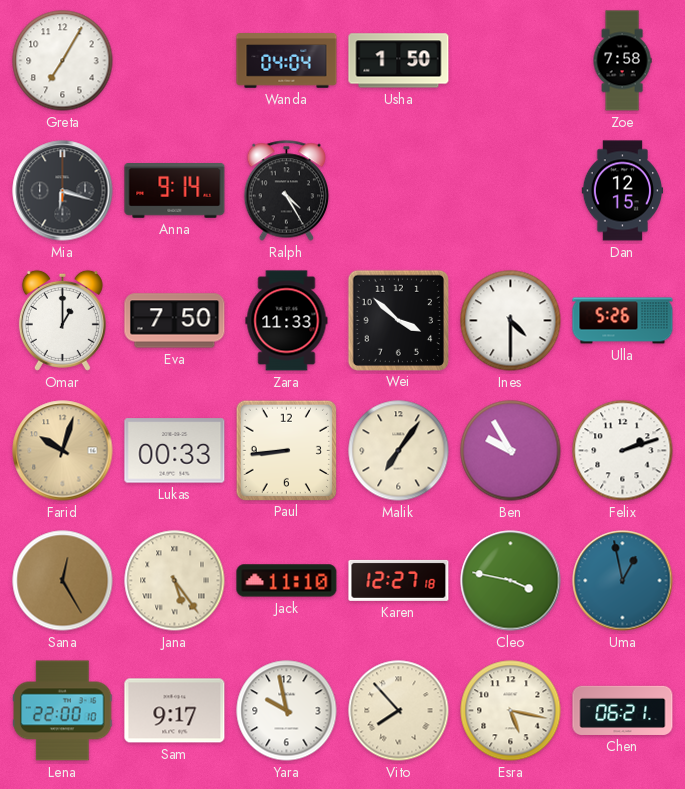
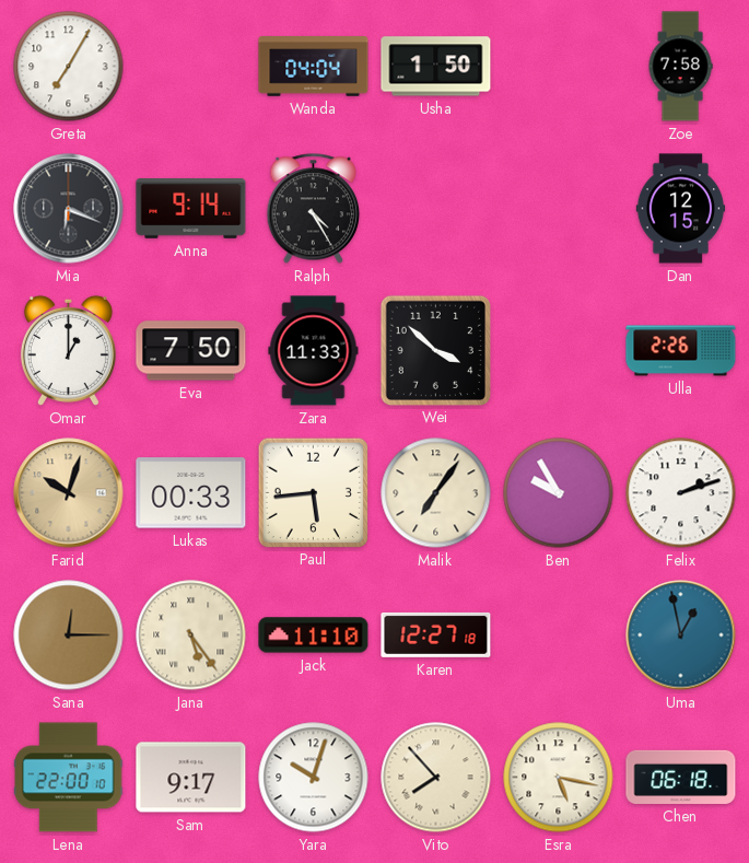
Mia: 6:18 -> 6:19 (69, 209)
Ines: 4:30 -> none (511, 321)
Ulla: 5:26 -> 2:26 (681, 351)
Paul: 8:44 -> 5:44 (313, 492)
Sana: 12:25 -> 12:15 (69, 635)
Cleo: 3:47 -> none (511, 581)
Yara: 9:58 -> 10:03 (314, 778)
Chen: 06:21 -> 06:18 (681, 777)
